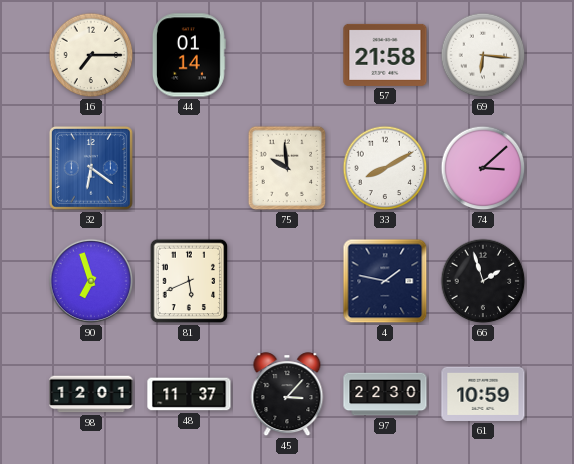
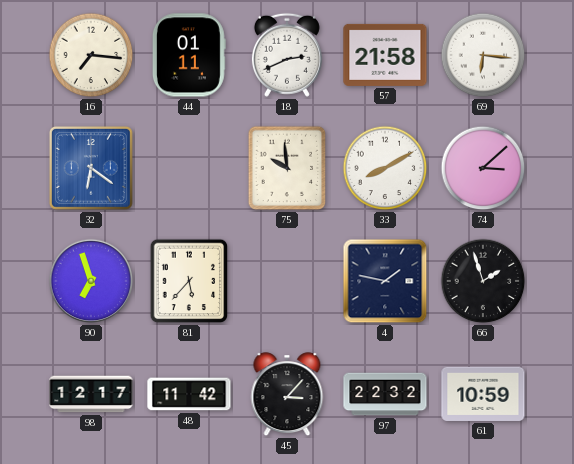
16: 7:15 -> 7:16 (91, 55)
44: 01:14 -> 01:11 (189, 55)
18: none -> 2:41 (287, 55)
81: 5:41 -> 5:37 (189, 281)
98: 12:01 -> 12:17 (91, 394)
48: 11:37 -> 11:42 (189, 394)
97: 22:30 -> 22:32 (385, 394)
